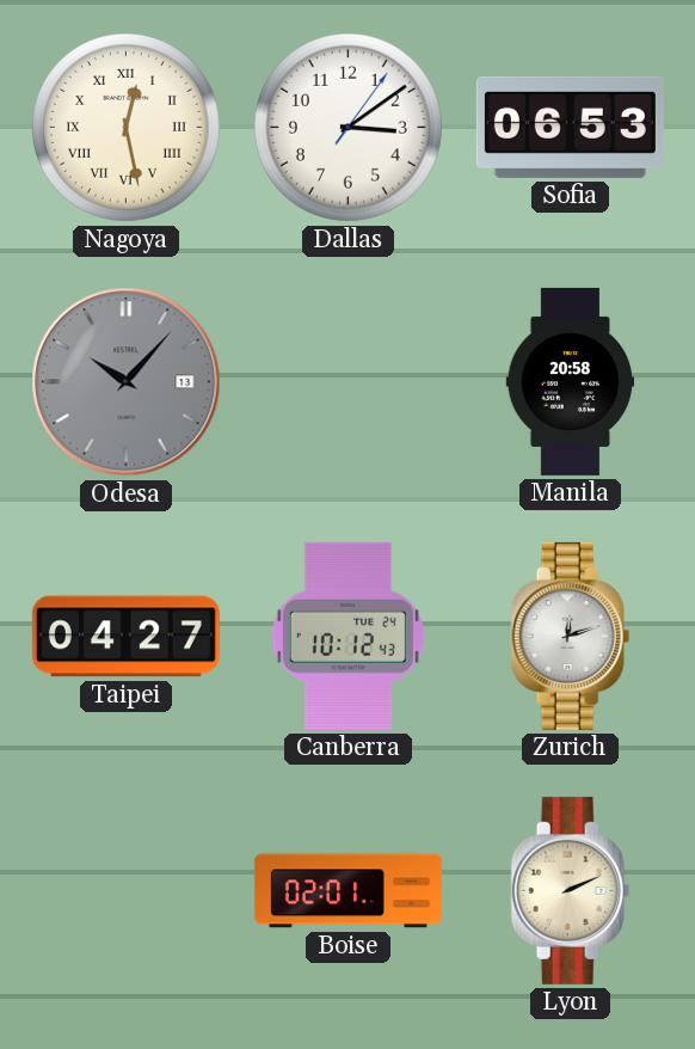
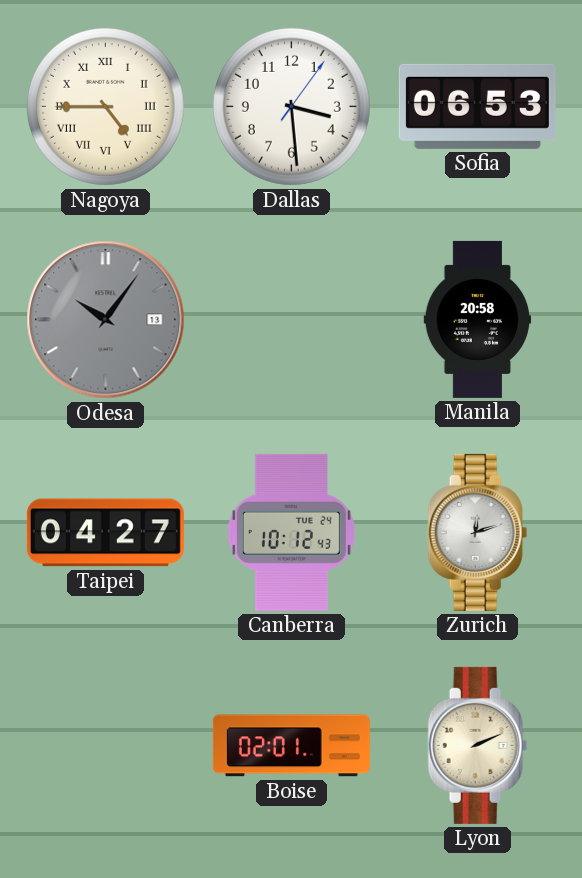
Nagoya: 12:28 -> 4:45 (105, 106)
Dallas: 3:09 -> 3:29 (291, 106)
Odesa: 10:07 -> 10:06 (106, 320)
